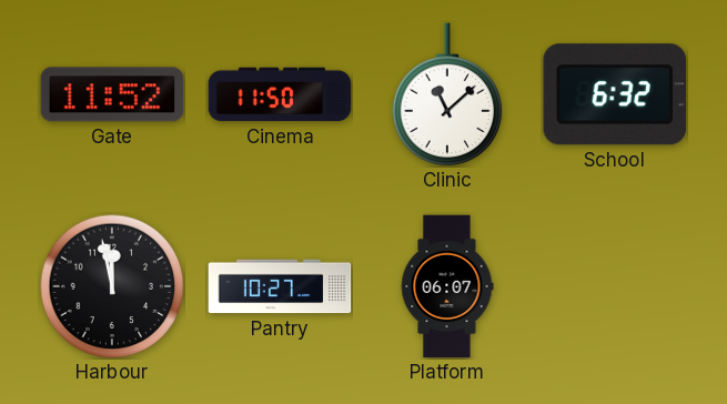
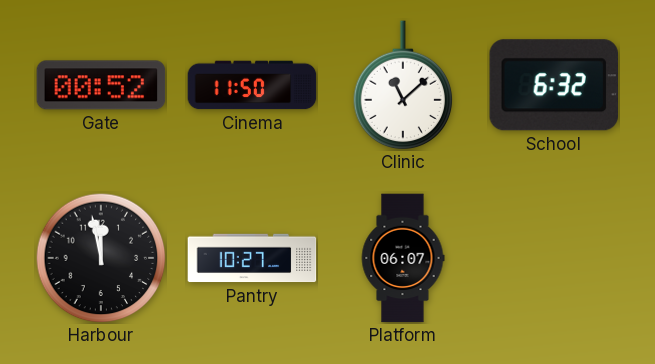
Gate: 11:52 -> 00:52 (101, 85)
